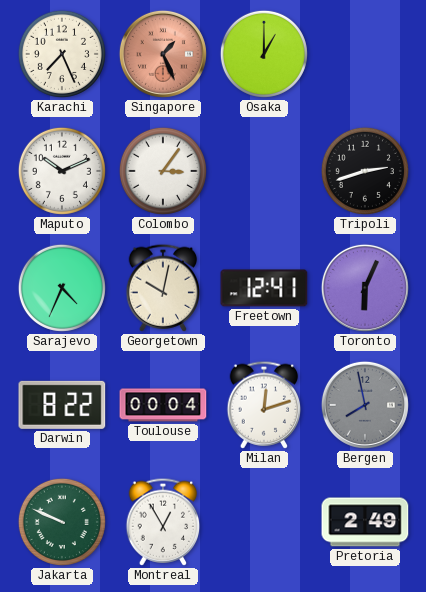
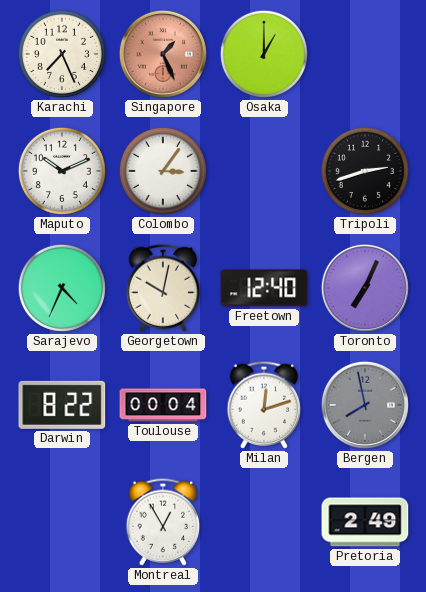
Freetown: 12:41 -> 12:40 (264, 288)
Toronto: 6:04 -> 7:04 (365, 288)
Jakarta: 9:49 -> none (62, 522)
